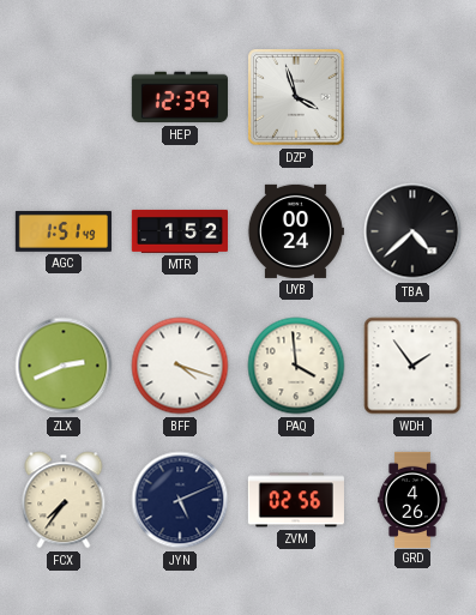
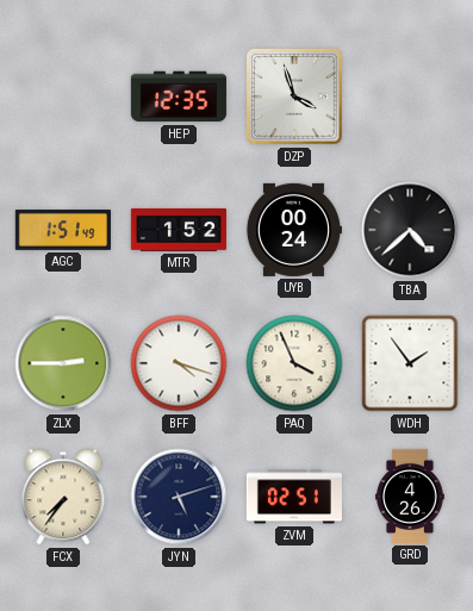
HEP: 12:39 -> 12:35 (179, 96)
ZLX: 2:41 -> 2:45 (63, 363)
PAQ: 3:59 -> 3:56 (294, 363)
JYN: 5:11 -> 5:12 (179, 497)
ZVM: 02:56 -> 02:51 (294, 497)
